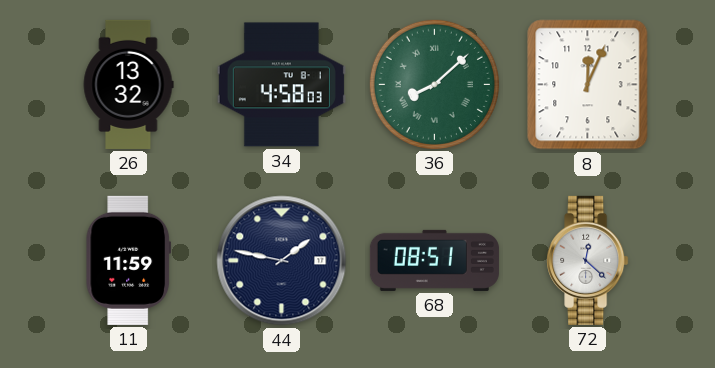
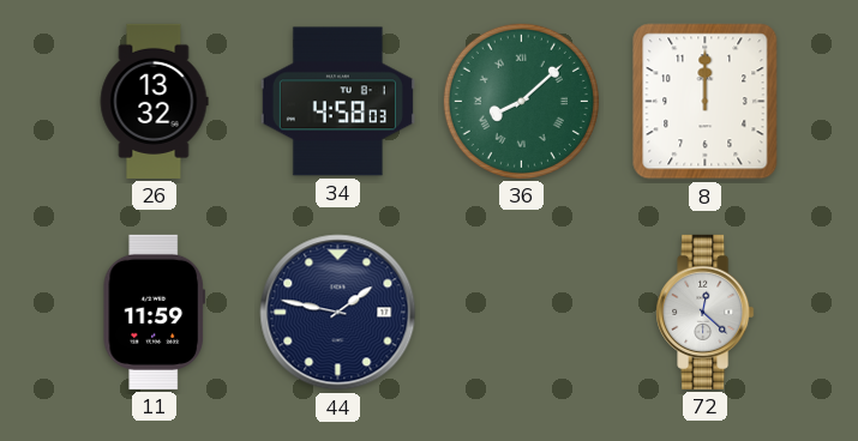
8: 12:04 -> 12:00 (706, 102)
68: 08:51 -> none (434, 260)
